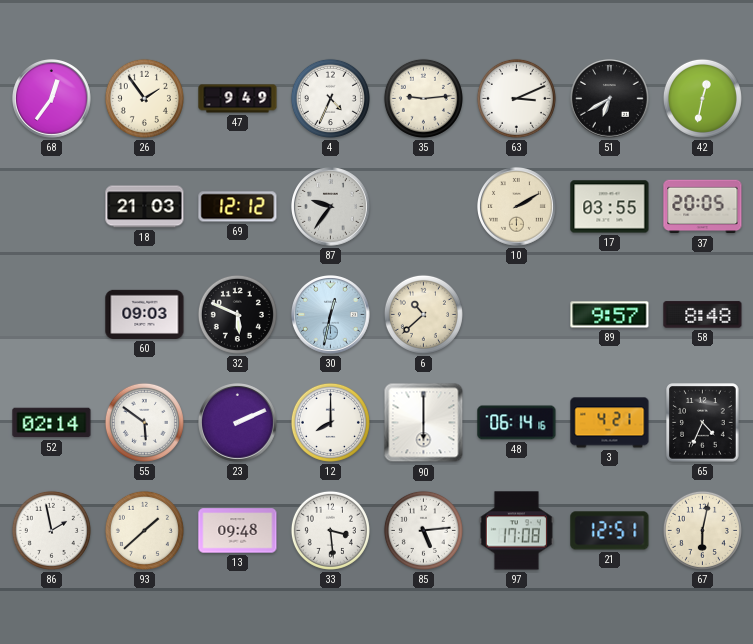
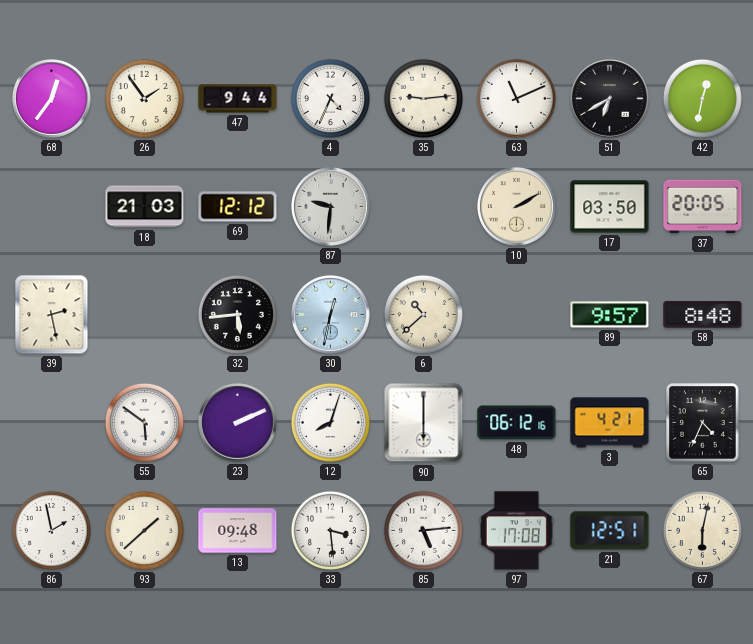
47: 9:49 -> 9:44 (238, 99)
63: 3:11 -> 11:11 (516, 98)
87: 9:36 -> 9:31 (331, 207)
17: 03:55 -> 03:50 (610, 207)
39: none -> 2:28 (52, 315)
60: 09:03 -> none (145, 314)
32: 5:49 -> 5:44 (237, 314)
52: 02:14 -> none (52, 423)
12: 8:00 -> 8:03 (330, 422)
48: 06:14 -> 06:12 (517, 423)
